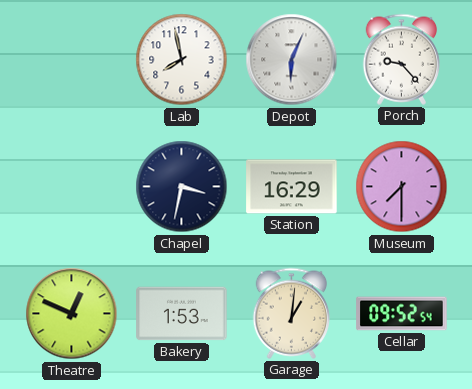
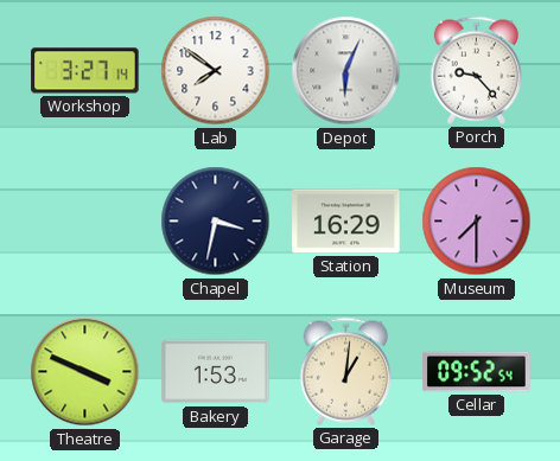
Workshop: none -> 3:27 (85, 71)
Lab: 7:58 -> 7:51 (216, 71)
Theatre: 12:49 -> 3:49 (85, 372)
